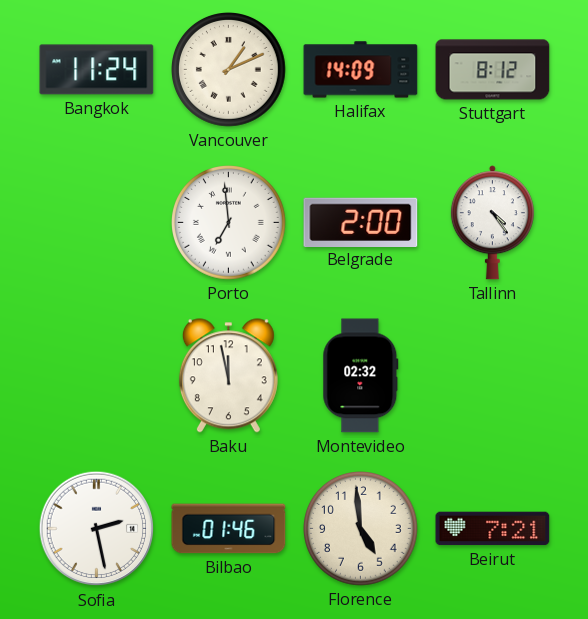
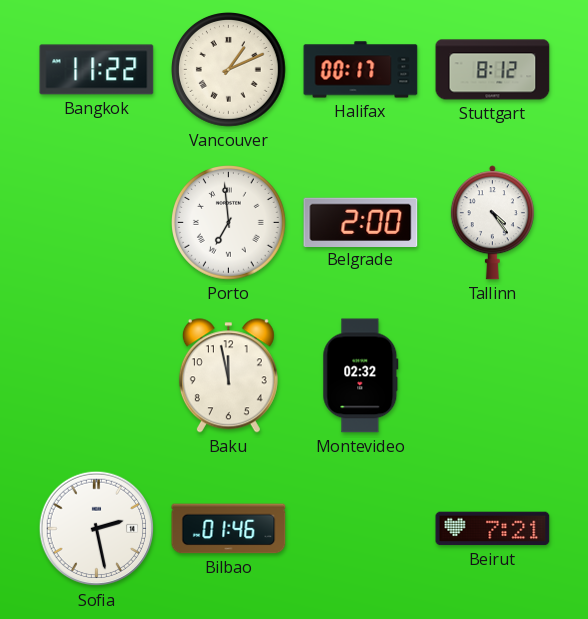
Bangkok: 11:24 -> 11:22 (97, 70)
Halifax: 14:09 -> 00:17 (361, 70)
Florence: 4:59 -> none (361, 529)
